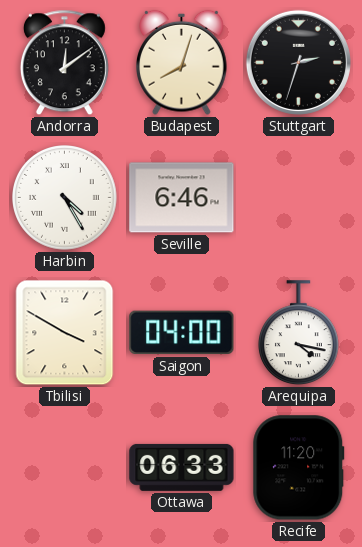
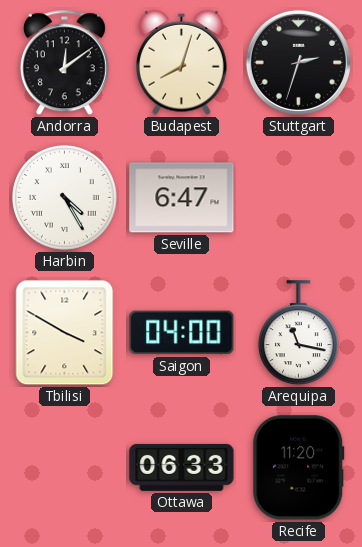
Seville: 6:46 -> 6:47 (182, 198)
Arequipa: 4:17 -> 11:17 (298, 333)
